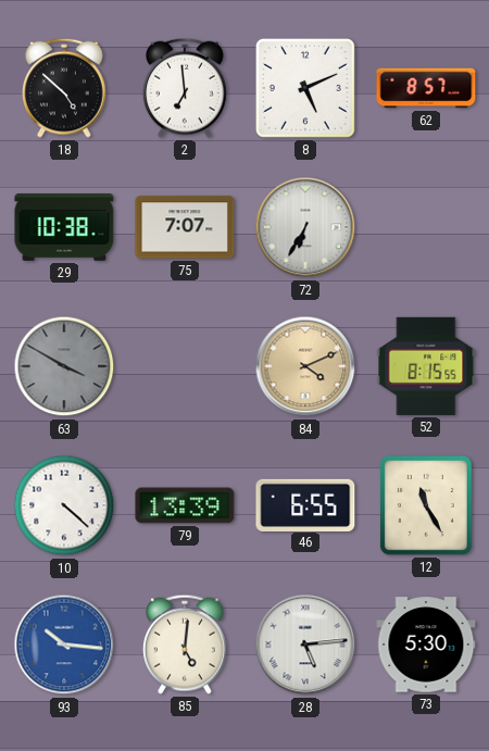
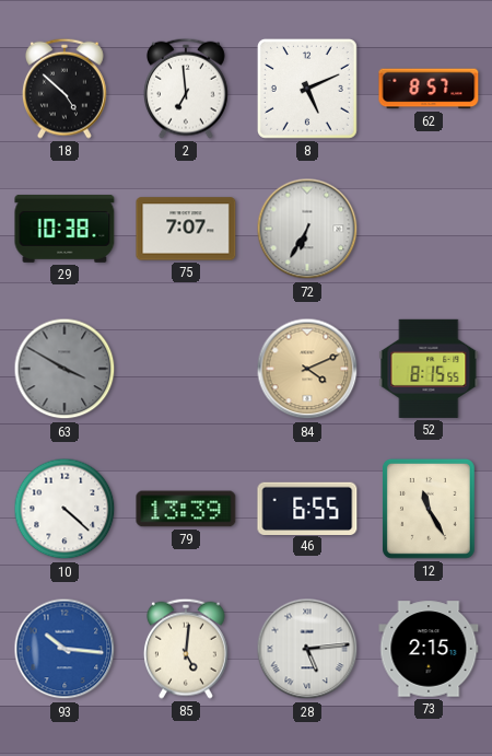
73: 5:30 -> 2:15 (429, 649)
